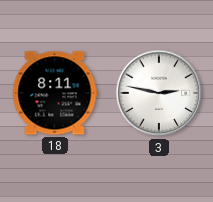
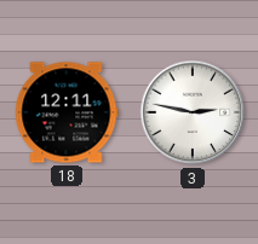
18: 8:11 -> 12:11 (67, 112)
